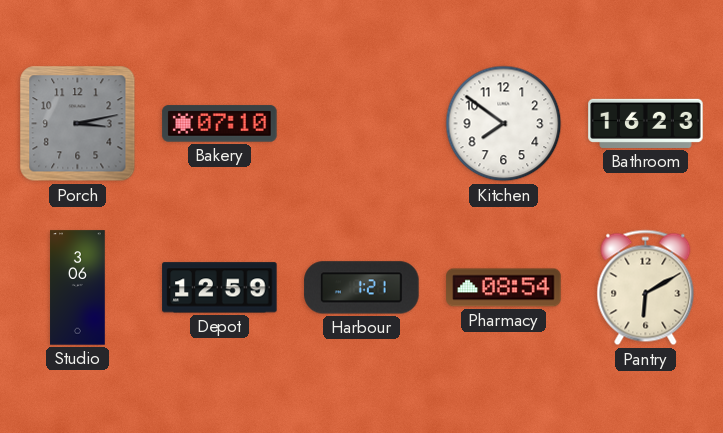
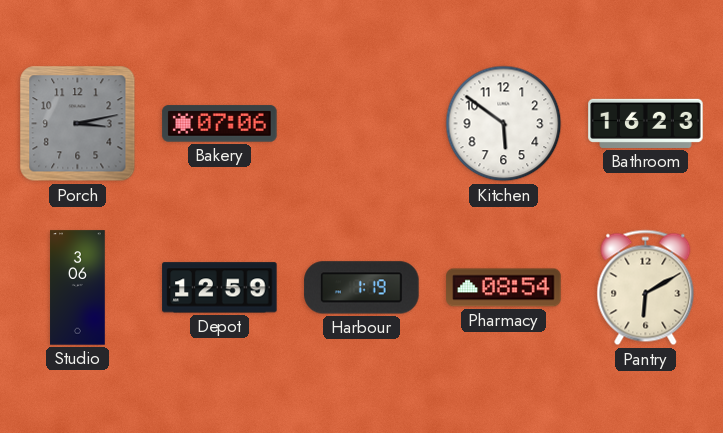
Bakery: 07:10 -> 07:06 (220, 124)
Kitchen: 7:51 -> 5:51 (504, 124)
Harbour: 1:21 -> 1:19 (362, 288)
